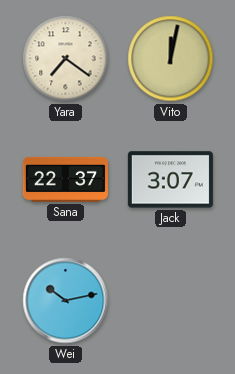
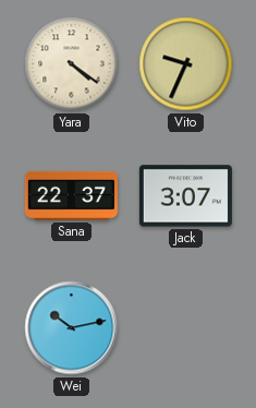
Yara: 7:21 -> 4:21 (72, 64)
Vito: 12:02 -> 9:34 (186, 64)
